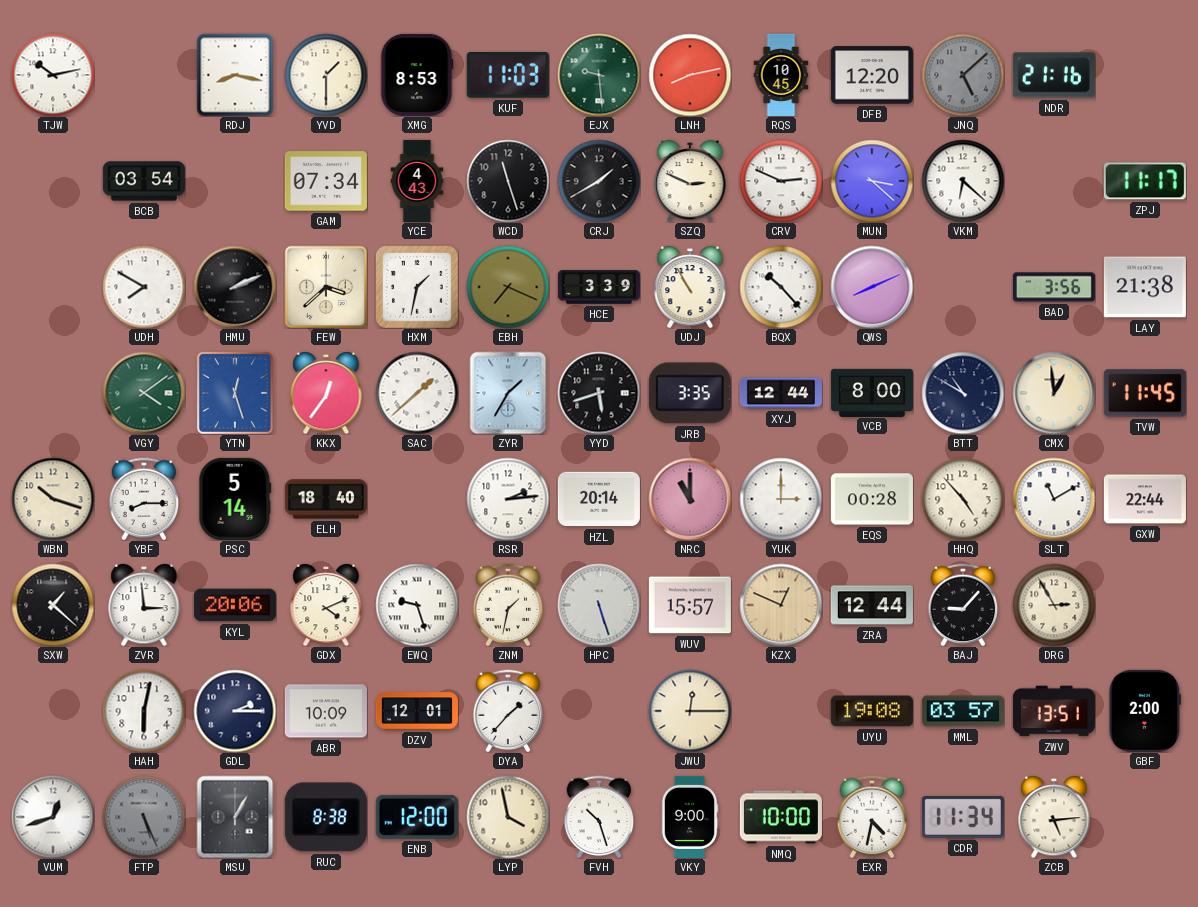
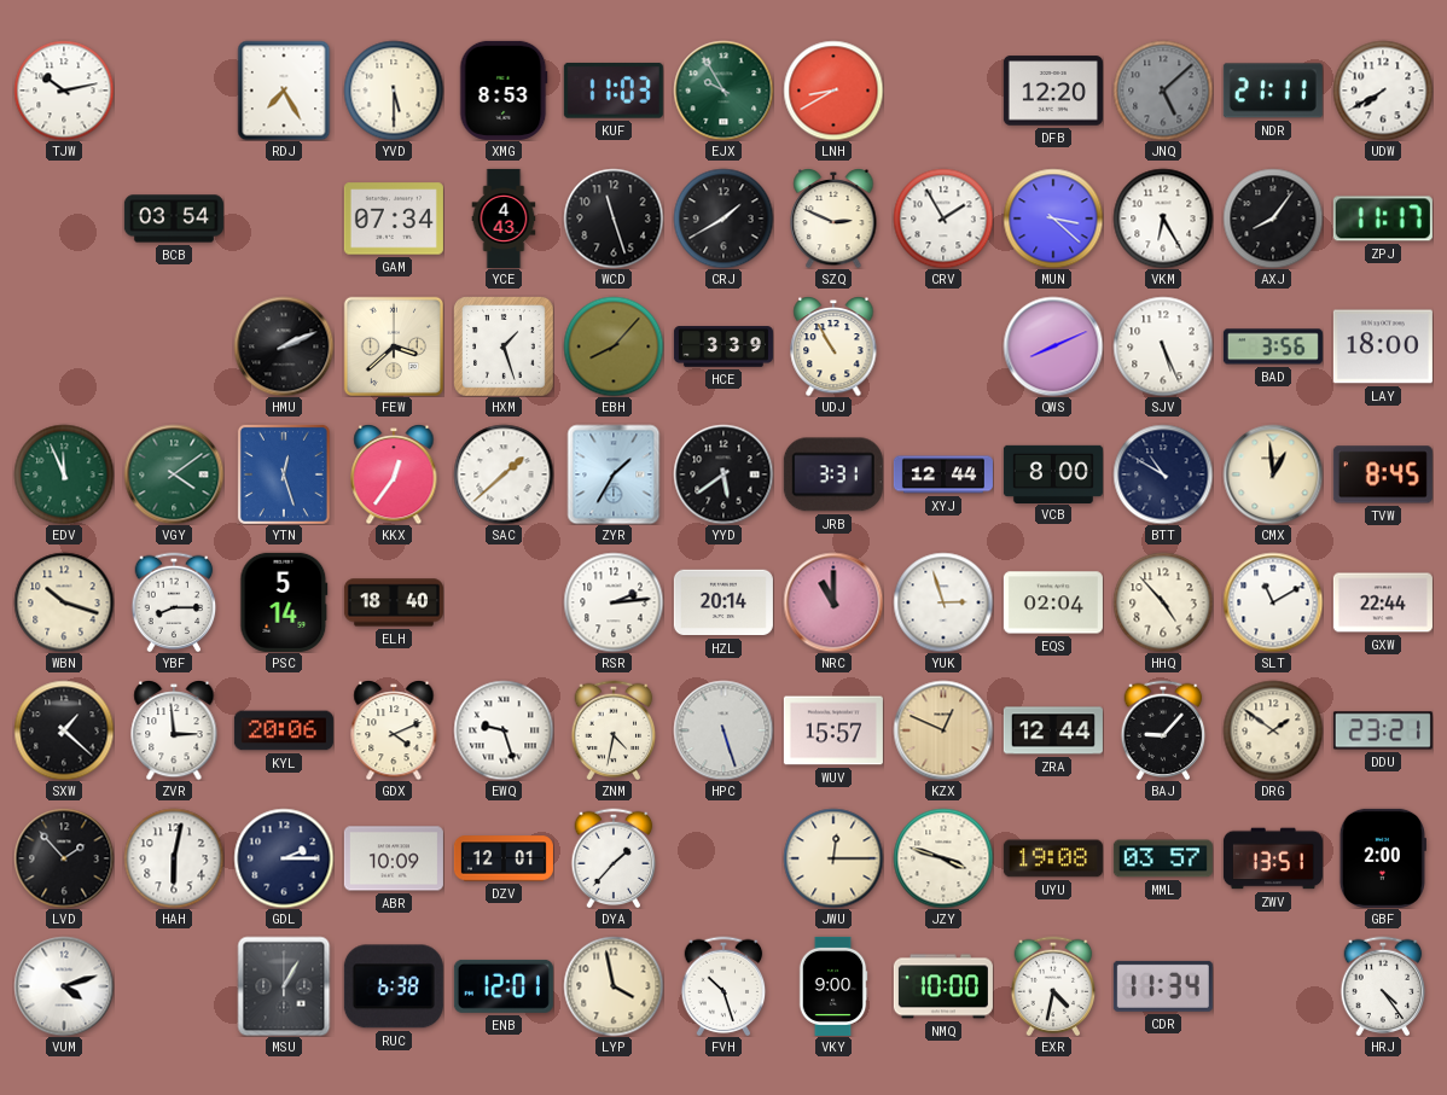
RDJ: 8:17 -> 7:25 (284, 91)
YVD: 1:30 -> 5:30 (394, 91)
EJX: 9:29 -> 9:55 (723, 91)
LNH: 8:13 -> 8:40 (833, 91)
RQS: 10:45 -> none (781, 75)
NDR: 21:16 -> 21:11 (1273, 91)
UDW: none -> 7:40 (1383, 91)
CRV: 2:49 -> 1:55 (943, 219)
VKM: 6:22 -> 6:25 (1163, 219)
AXJ: none -> 8:06 (1273, 219)
UDH: 7:50 -> none (144, 287)
HXM: 1:32 -> 1:27 (504, 346)
EBH: 7:19 -> 8:07 (614, 346)
BQX: 10:23 -> none (781, 287)
SJV: none -> 5:26 (1163, 346)
LAY: 21:38 -> 18:00 (1383, 346)
EDV: none -> 11:56 (64, 474)
YYD: 5:42 -> 5:39 (723, 474)
JRB: 3:35 -> 3:31 (833, 474)
TVW: 11:45 -> 8:45 (1383, 474)
YUK: 3:00 -> 2:57 (943, 602)
EQS: 00:28 -> 02:04 (1053, 602)
ZNM: 1:32 -> 4:32 (614, 730)
DRG: 2:55 -> 1:51 (1273, 730)
DDU: none -> 23:21 (1383, 730)
LVD: none -> 1:53 (64, 858)
JZY: none -> 3:48 (943, 858)
VUM: 12:42 -> 4:12 (64, 986)
FTP: 5:26 -> none (144, 817)
RUC: 8:38 -> 6:38 (394, 986)
ENB: 12:00 -> 12:01 (504, 986)
ZCB: 5:14 -> none (1054, 817)
HRJ: none -> 4:24 (1383, 986)
